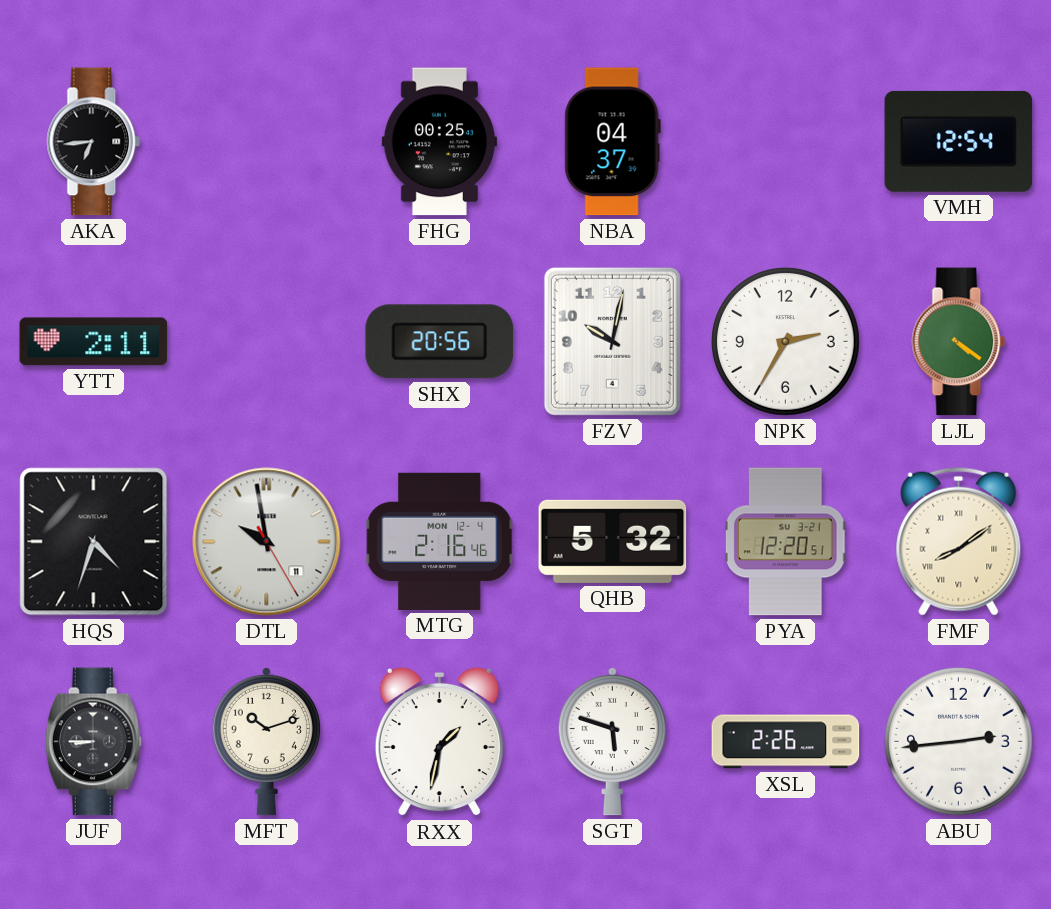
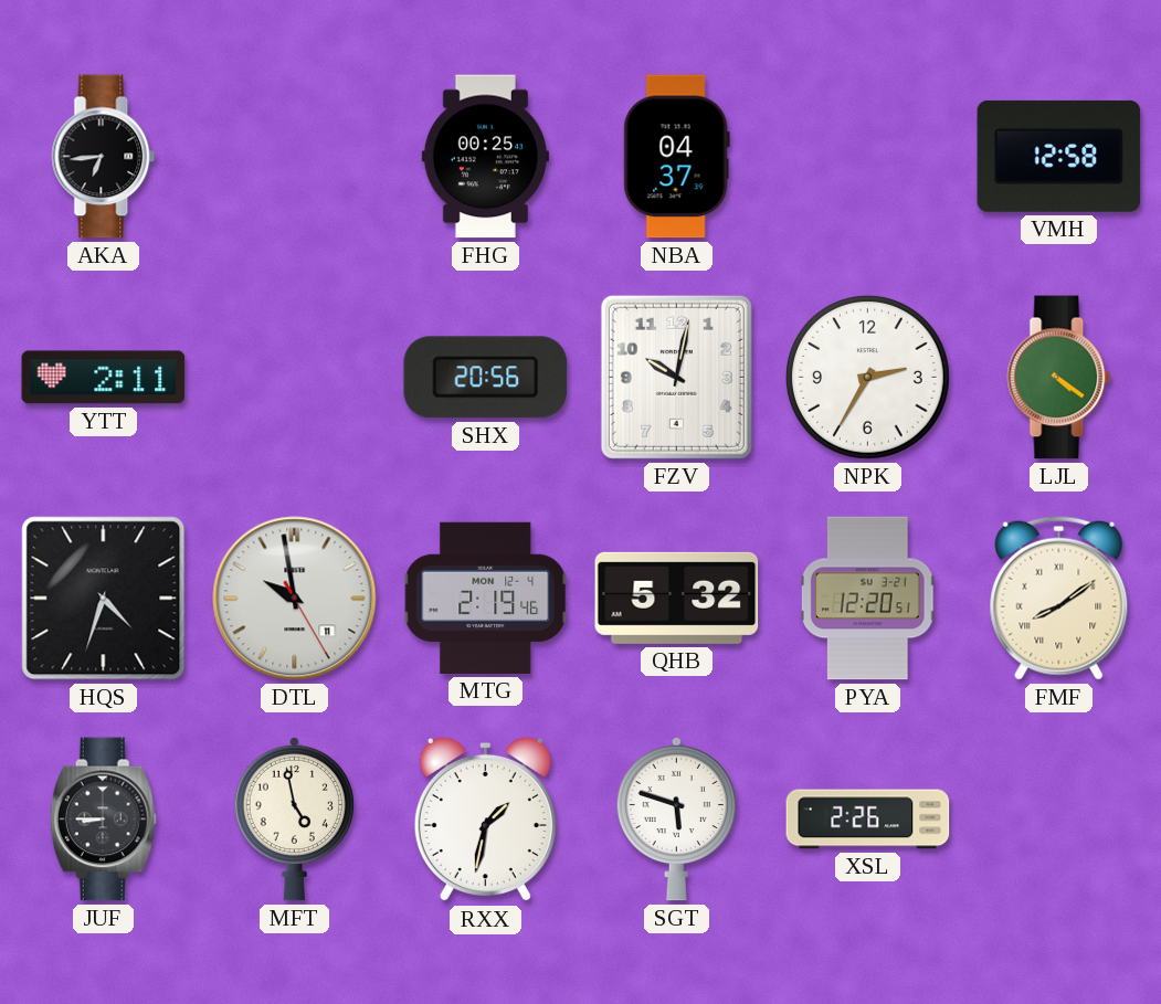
VMH: 12:54 -> 12:58 (1059, 156)
MTG: 2:16 -> 2:19 (486, 598)
MFT: 10:12 -> 4:58 (294, 818)
ABU: 2:44 -> none (958, 741)
